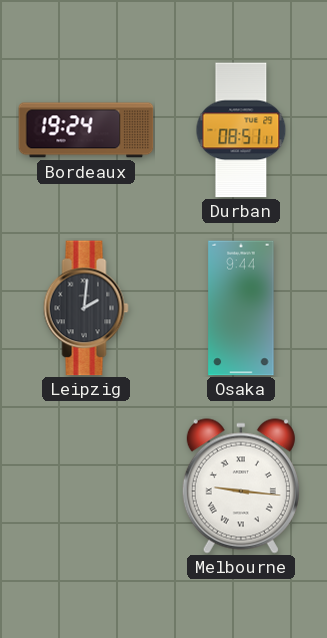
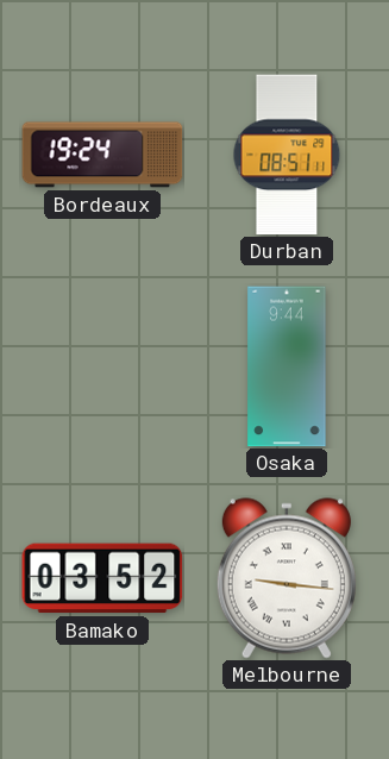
Leipzig: 2:01 -> none (86, 308)
Bamako: none -> 03:52 (102, 578)
